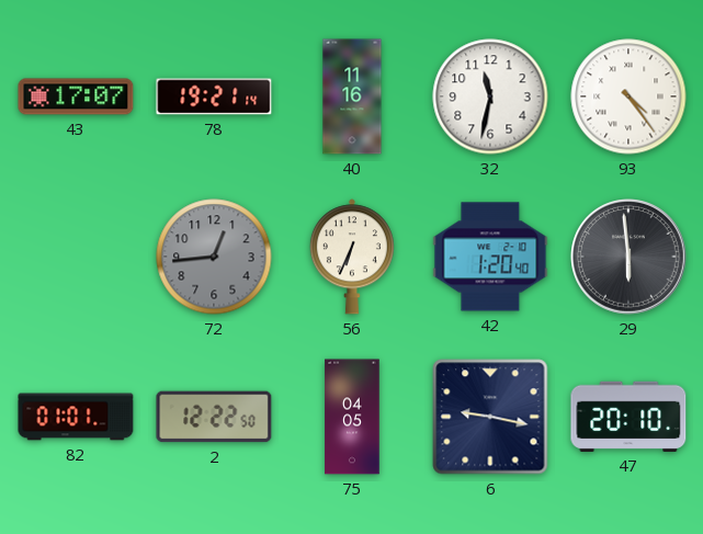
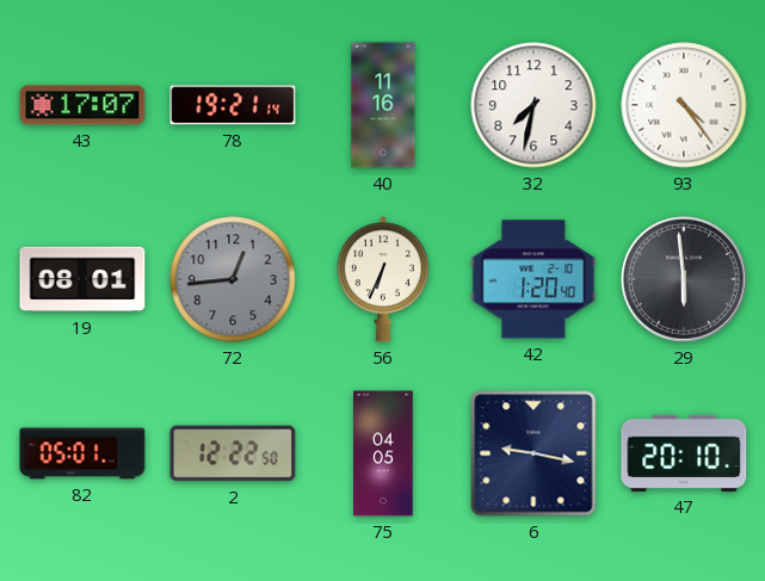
32: 11:32 -> 7:32 (533, 105)
19: none -> 08:01 (82, 279)
82: 01:01 -> 05:01 (82, 453)
